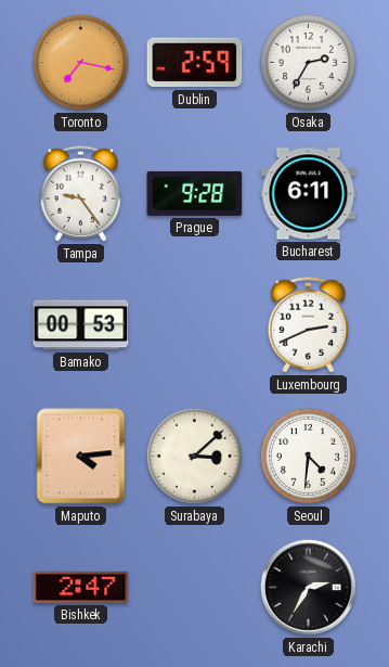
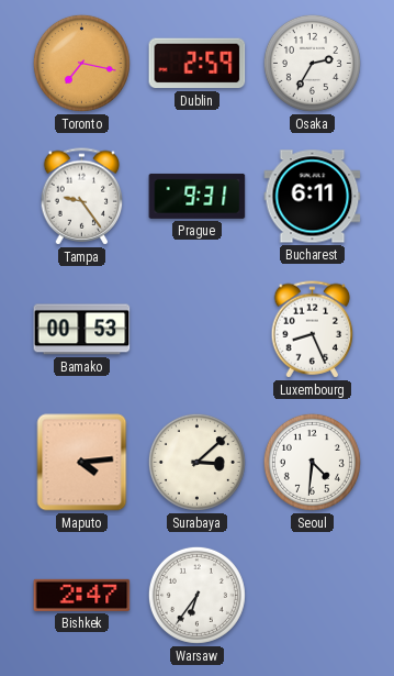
Prague: 9:28 -> 9:31 (198, 196)
Luxembourg: 2:41 -> 8:26 (313, 330)
Warsaw: none -> 6:36 (196, 595)
Karachi: 2:35 -> none (308, 587)
